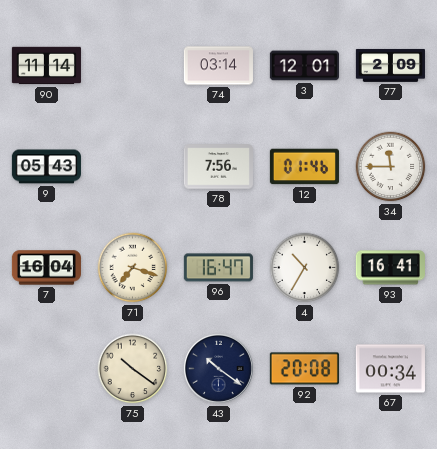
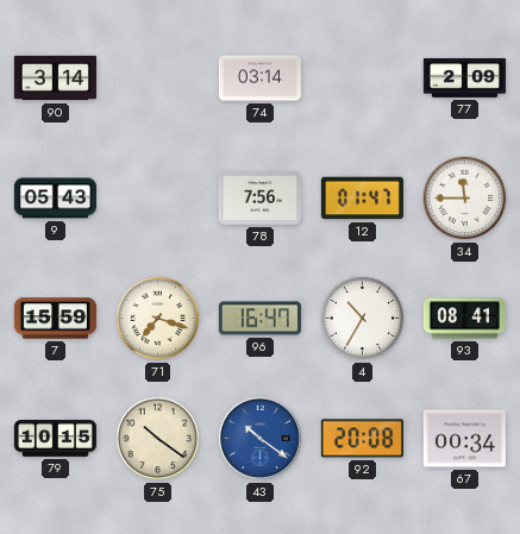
90: 11:14 -> 3:14 (55, 78)
3: 12:01 -> none (304, 66)
12: 01:46 -> 01:47 (362, 199)
7: 16:04 -> 15:59 (55, 319)
93: 16:41 -> 08:41 (464, 319)
79: none -> 10:15 (55, 439)
43 dial: navy -> blue (259, 438)
